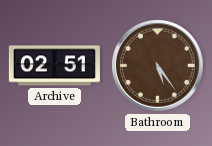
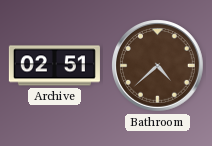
Bathroom: 5:24 -> 4:38 (158, 66)
